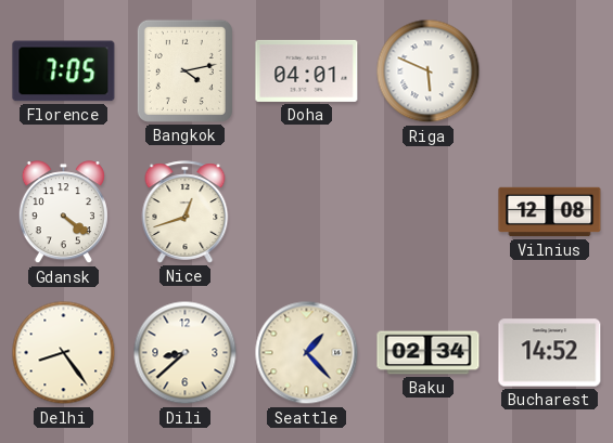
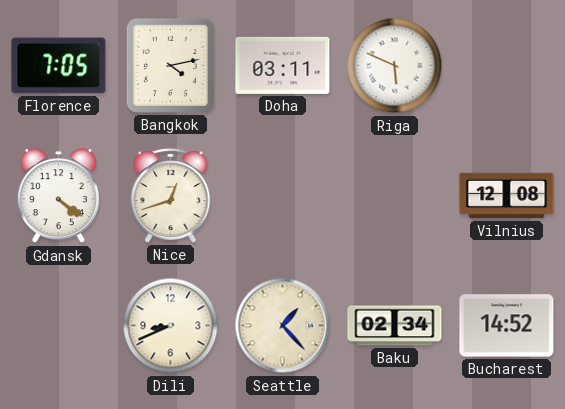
Doha: 04:01 -> 03:11 (283, 65)
Delhi: 8:24 -> none (64, 353)
Dili: 8:38 -> 8:41 (171, 326)
